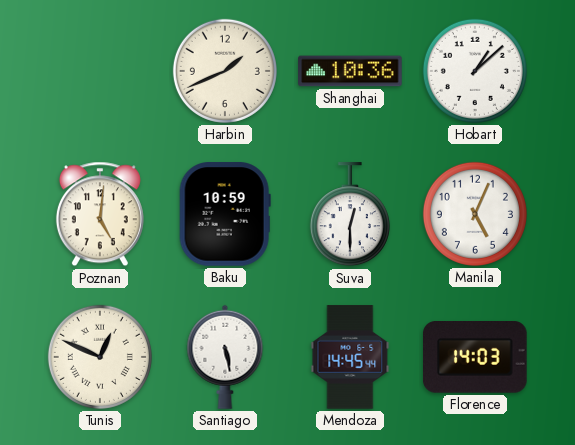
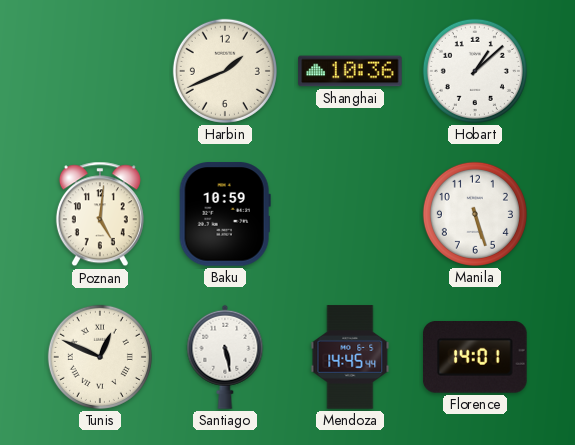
Suva: 12:30 -> none (350, 215)
Manila: 5:04 -> 5:27 (475, 214)
Florence: 14:03 -> 14:01 (475, 358)
